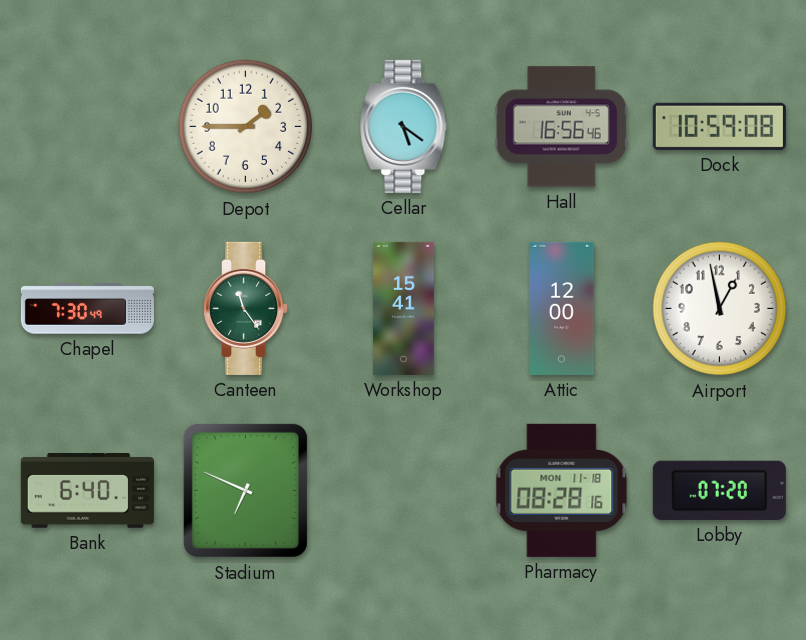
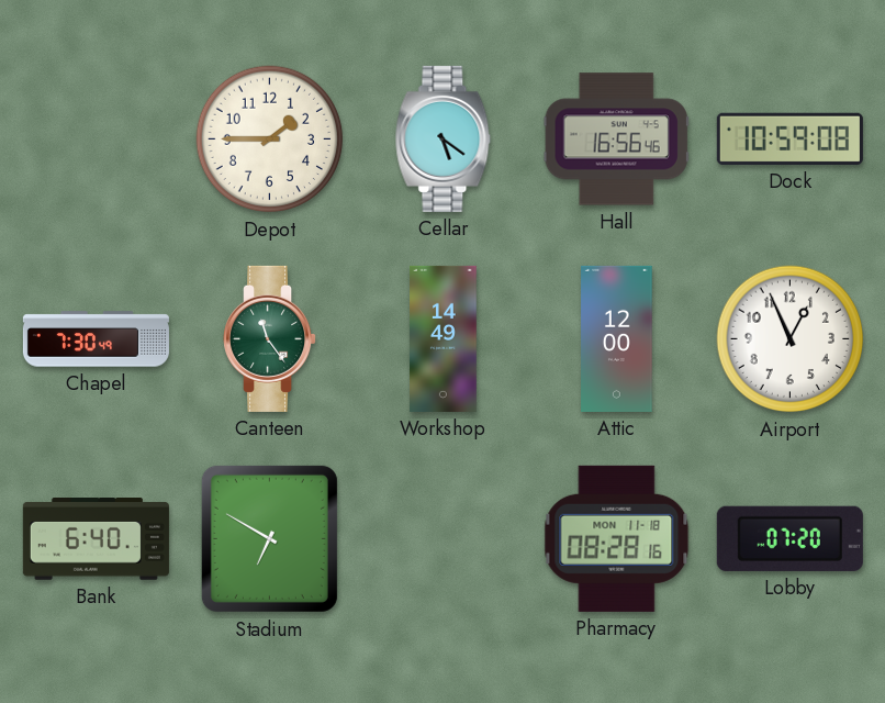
Workshop: 15:41 -> 14:49 (444, 338)
Airport: 12:58 -> 12:56 (791, 339)
Stadium: 6:49 -> 6:50 (269, 538)
